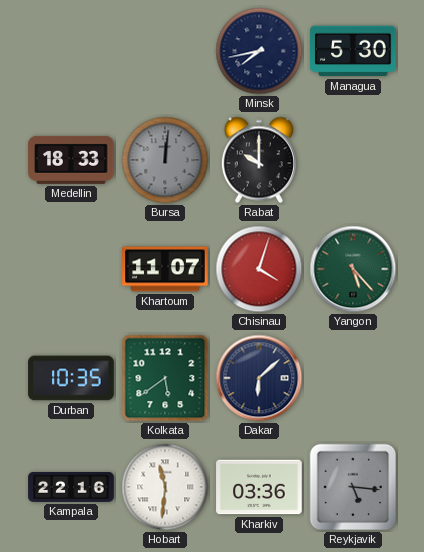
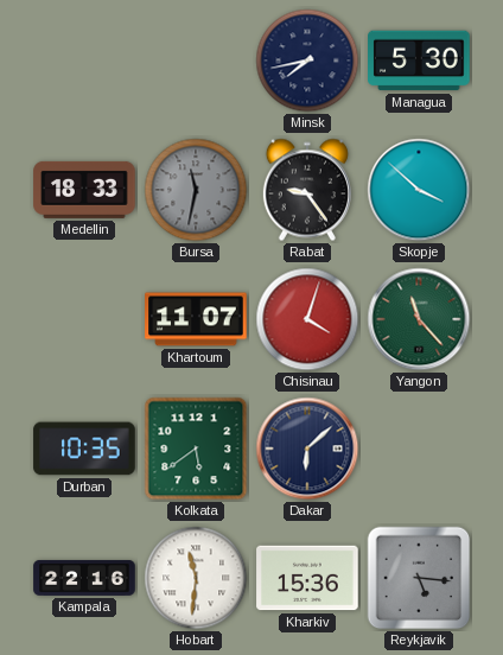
Bursa: 12:01 -> 11:32 (196, 190)
Rabat: 10:00 -> 9:24 (307, 190)
Skopje: none -> 3:52 (419, 190)
Yangon: 5:23 -> 11:23 (419, 319)
Kharkiv: 03:36 -> 15:36 (307, 578)
